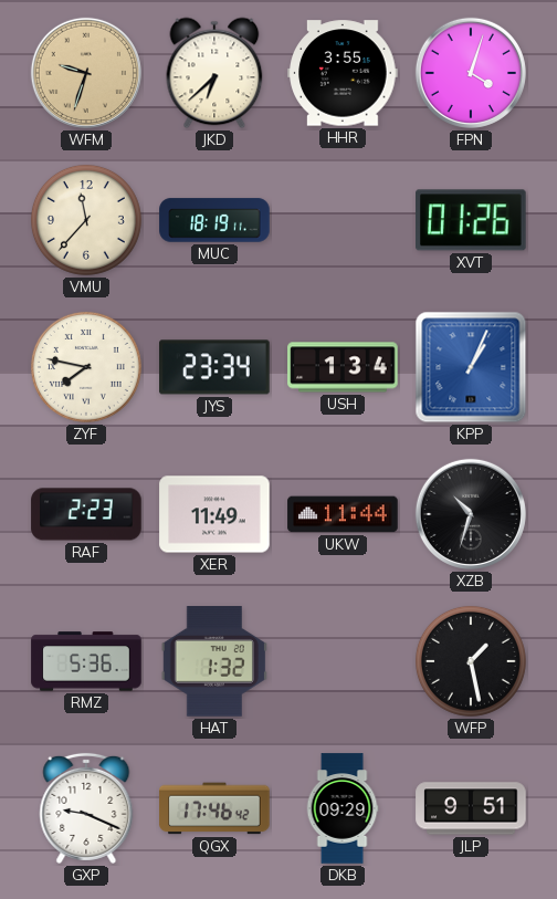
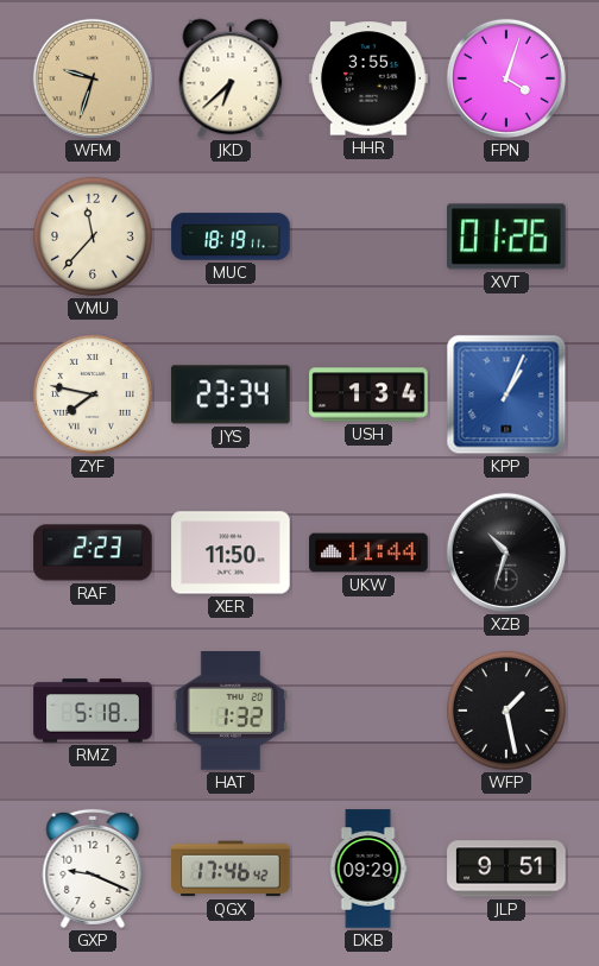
XER: 11:49 -> 11:50 (231, 553)
RMZ: 5:36 -> 5:18 (93, 711)
